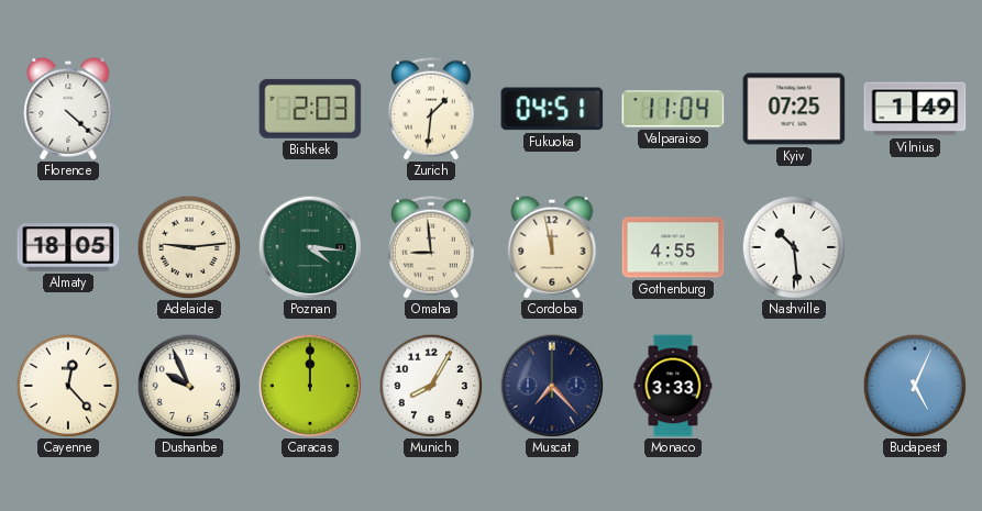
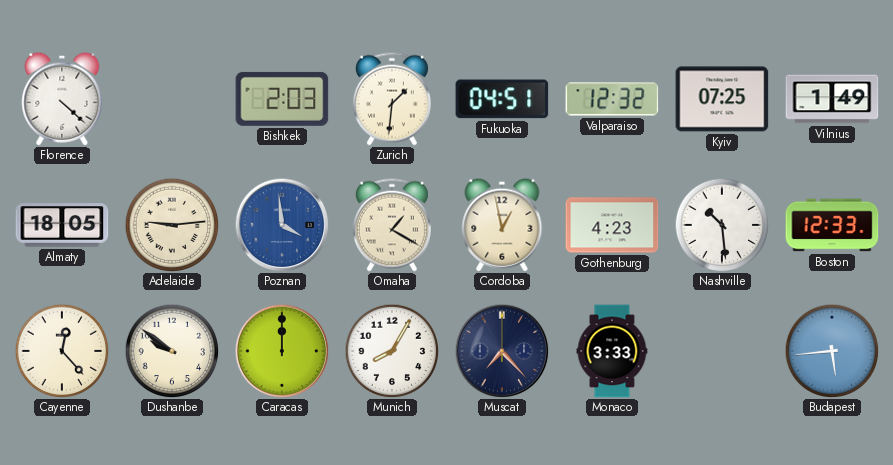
Valparaiso: 11:04 -> 12:32 (612, 99)
Poznan: 4:16 -> 3:59 (282, 225)
Poznan dial: green -> blue (282, 225)
Omaha: 8:59 -> 1:20 (392, 225)
Cordoba: 11:58 -> 12:58 (502, 225)
Gothenburg: 4:55 -> 4:23 (612, 225)
Boston: none -> 12:33 (832, 225)
Dushanbe: 9:56 -> 9:51 (172, 351)
Budapest: 5:04 -> 5:44 (832, 351)
